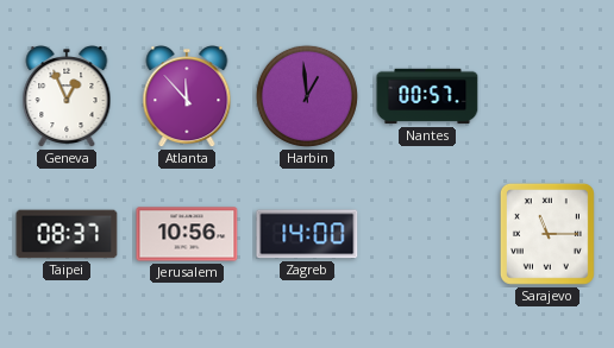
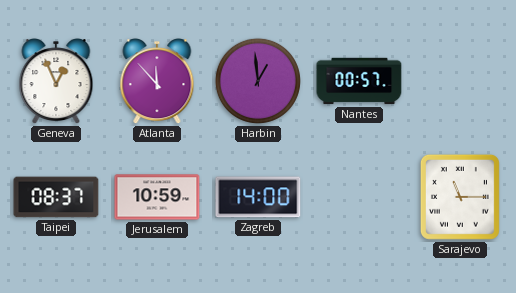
Jerusalem: 10:56 -> 10:59 (157, 197)
